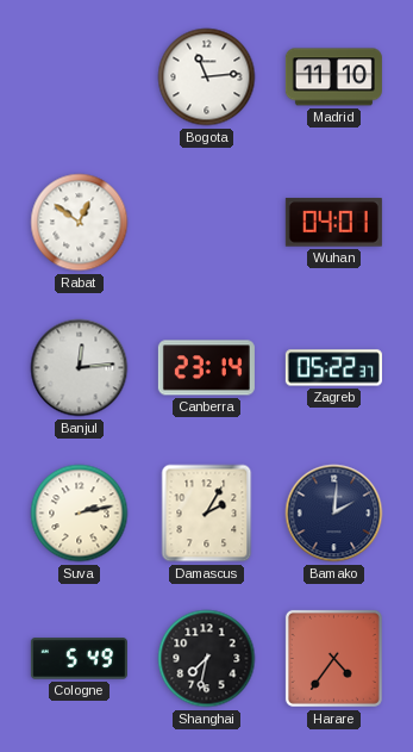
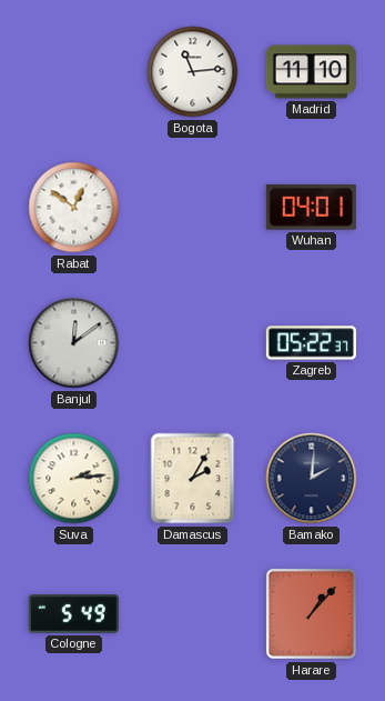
Banjul: 12:14 -> 12:09 (74, 343)
Canberra: 23:14 -> none (206, 368)
Suva: 2:13 -> 2:14 (74, 479)
Shanghai: 7:32 -> none (207, 659)
Harare: 4:36 -> 1:07 (311, 613)
